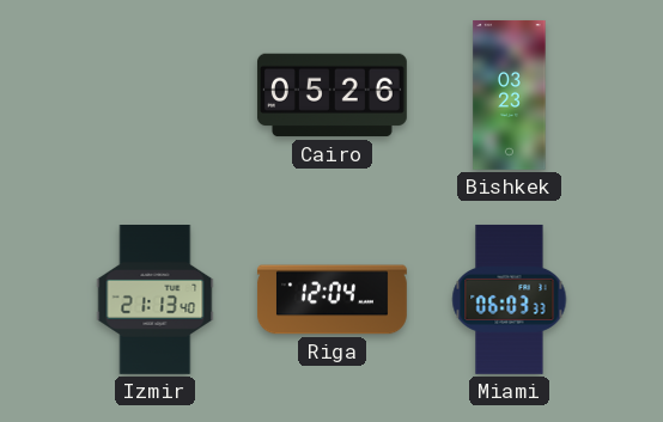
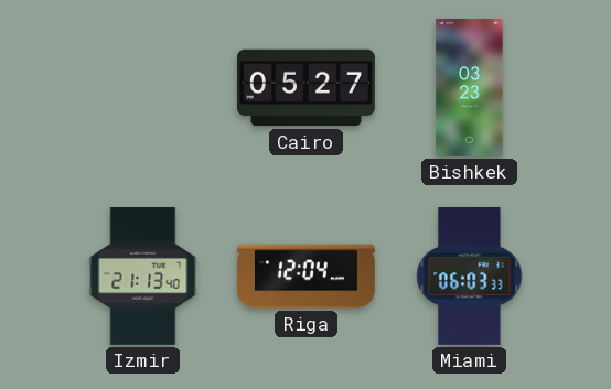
Cairo: 05:26 -> 05:27 (305, 88)
